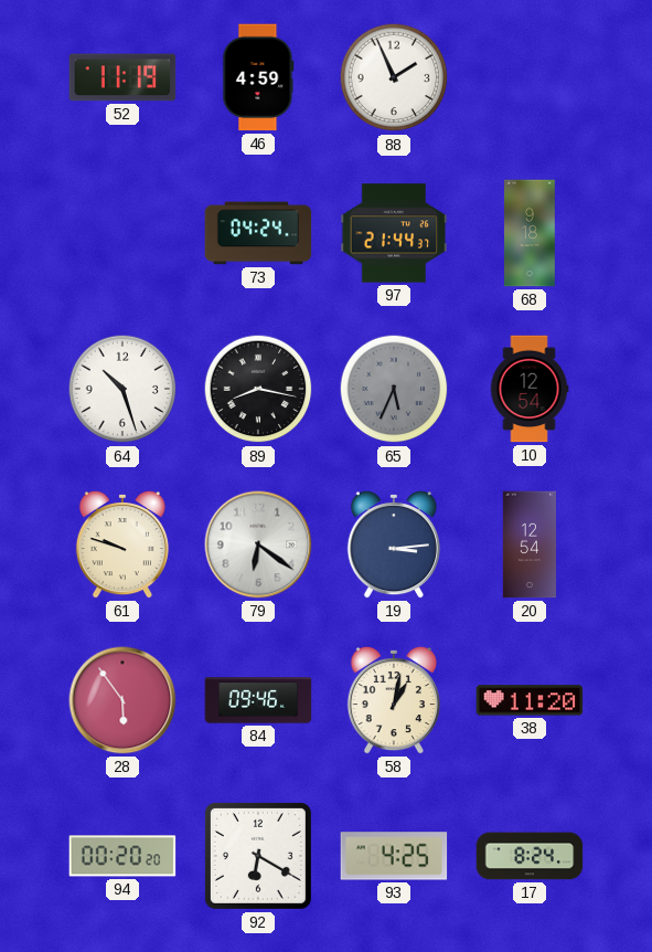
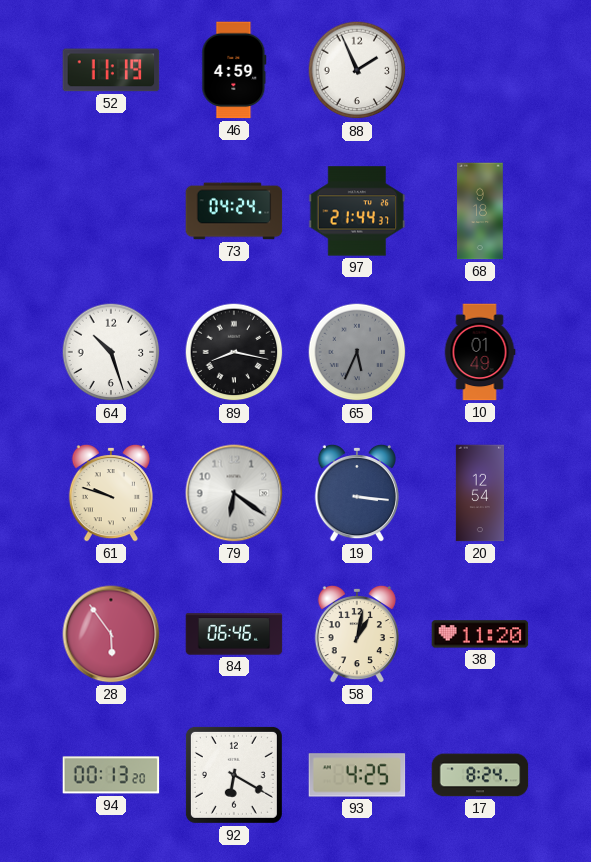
10: 12:54 -> 01:49 (480, 352)
19: 3:14 -> 3:16 (357, 493)
84: 09:46 -> 06:46 (234, 634)
94: 00:20 -> 00:13 (111, 775)
